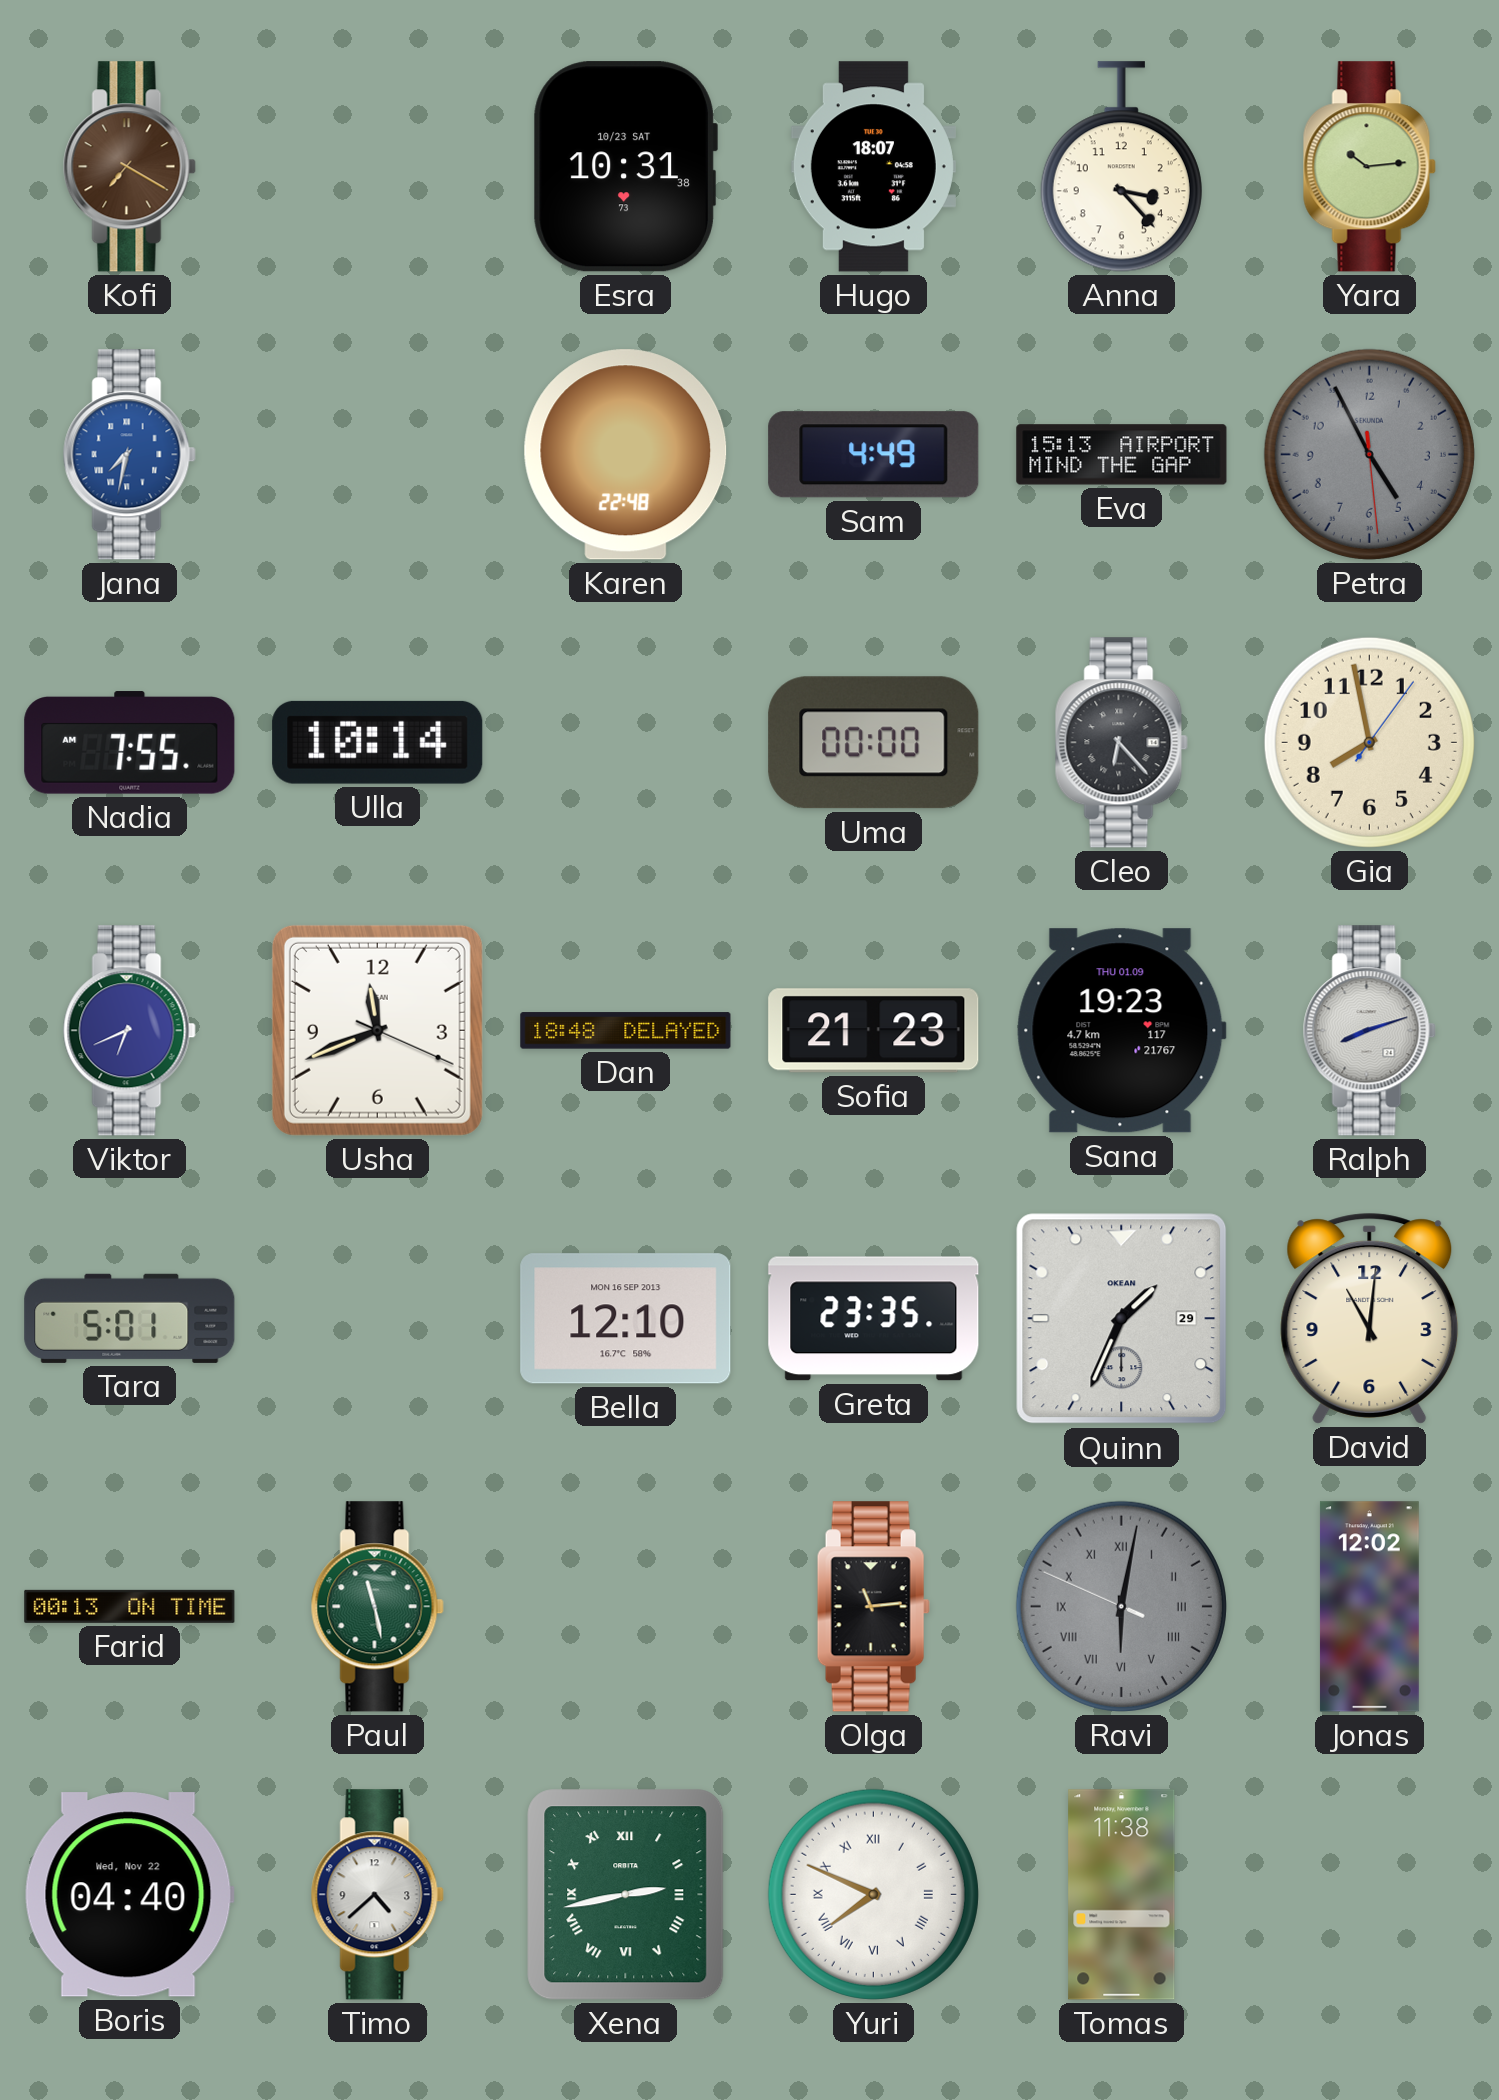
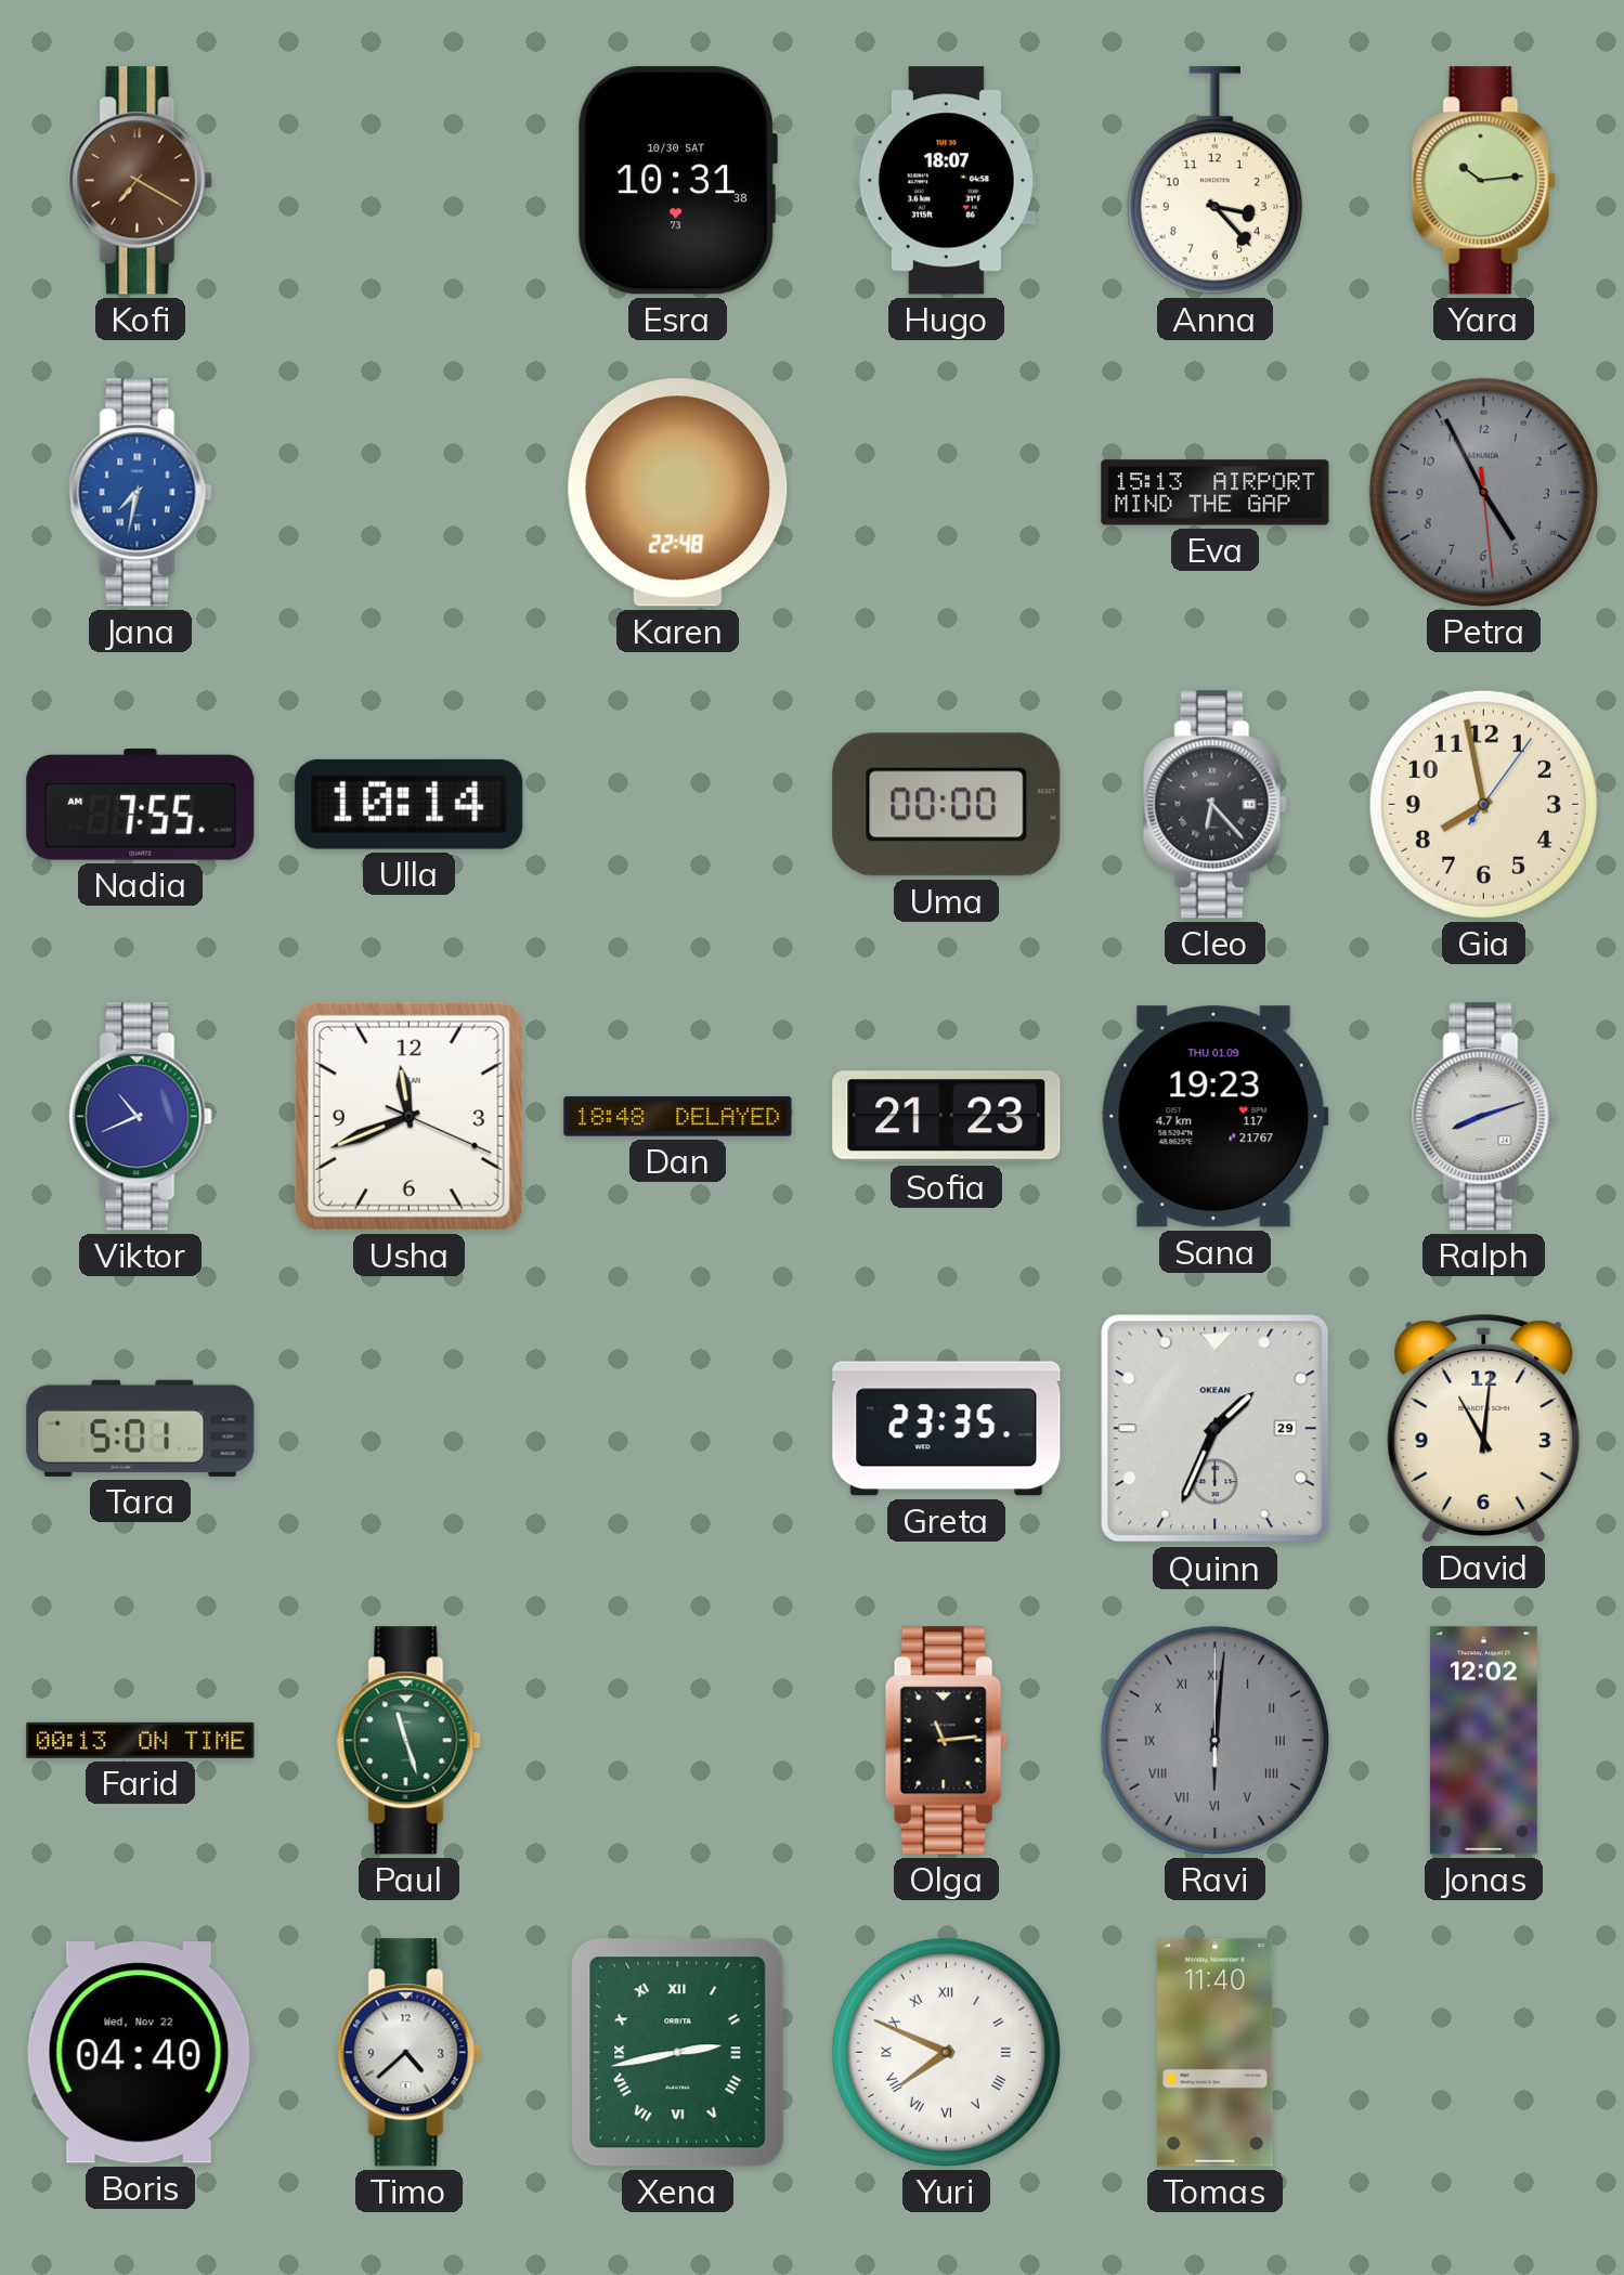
Esra date: 10/23 SAT -> 10/30 SAT (677, 181)
Sam: 4:49 -> none (874, 455)
Viktor: 6:41 -> 10:41 (140, 1117)
Bella: 12:10 -> none (626, 1319)
Paul: 11:28 -> 11:27 (408, 1741)
Ravi: 6:01:49 -> 6:01:00 (1214, 1740)
Tomas: 11:38 -> 11:40 (1216, 2053)
